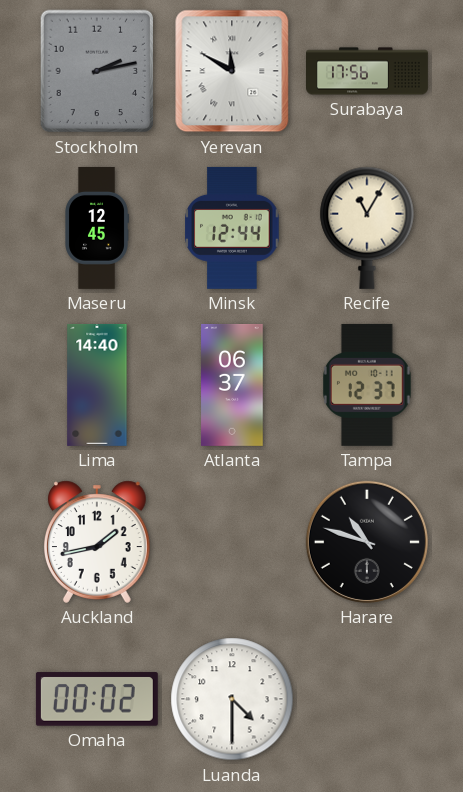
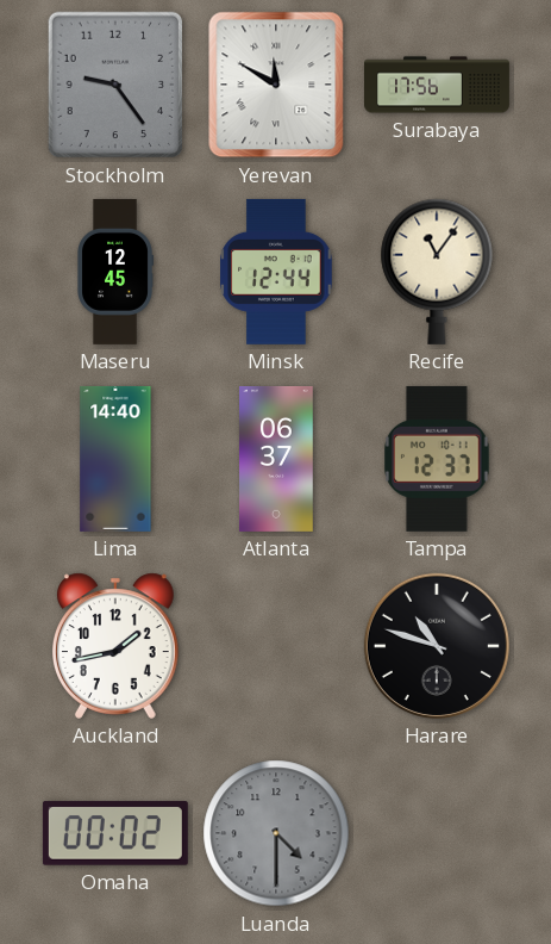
Stockholm: 2:13 -> 9:24 (115, 85)
Recife: 11:05 -> 11:06 (437, 272)
Luanda dial: white -> grey (276, 833)
